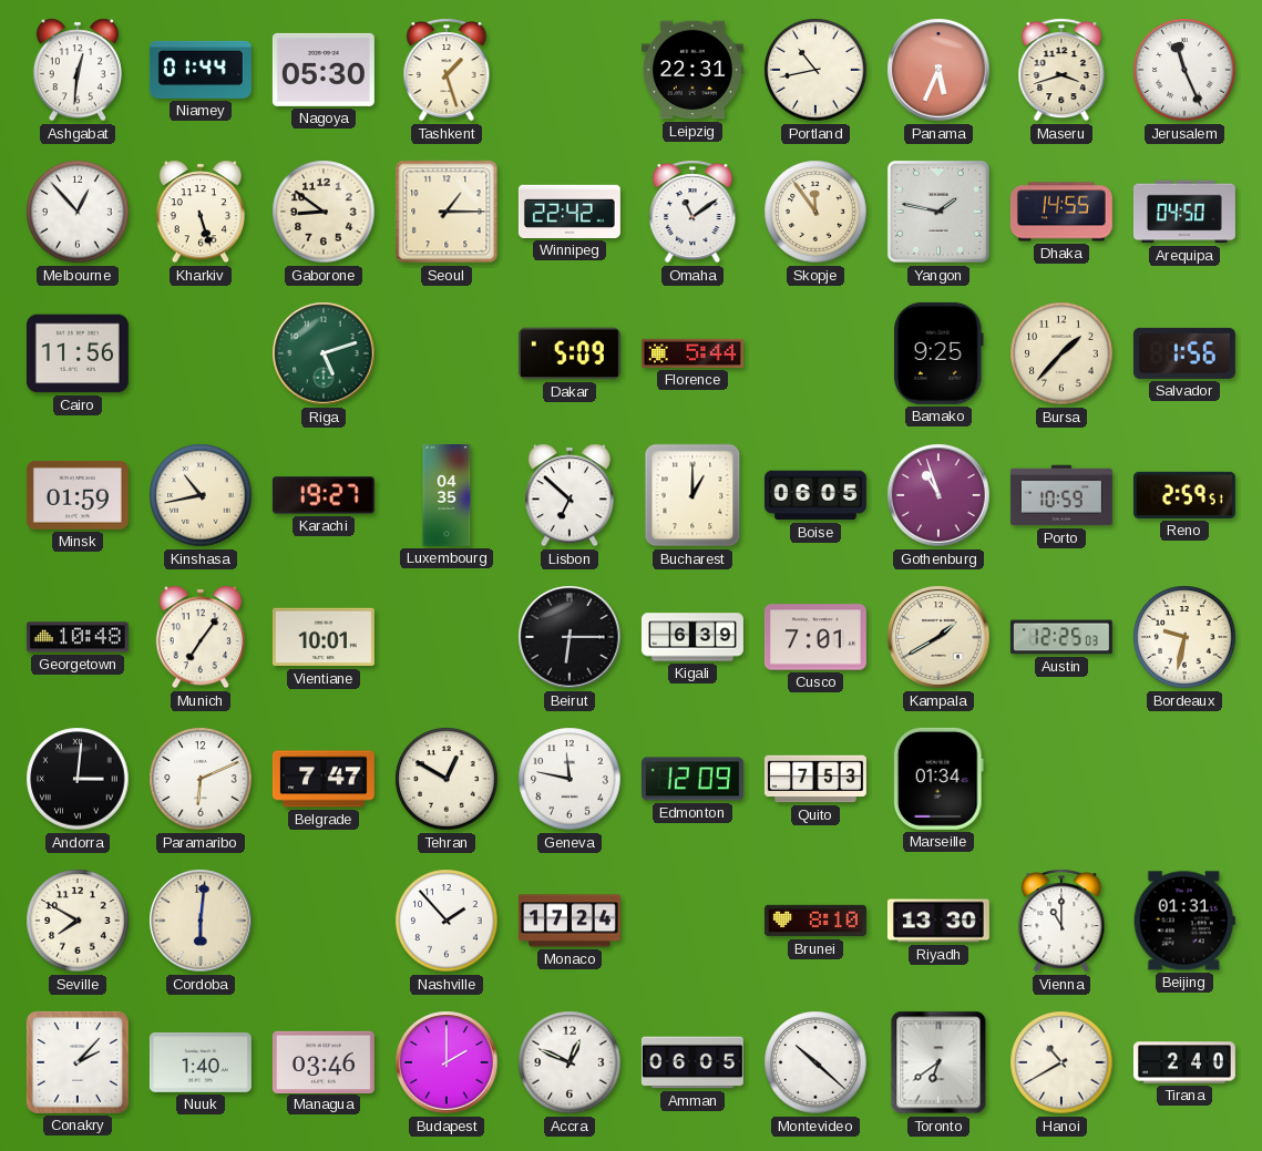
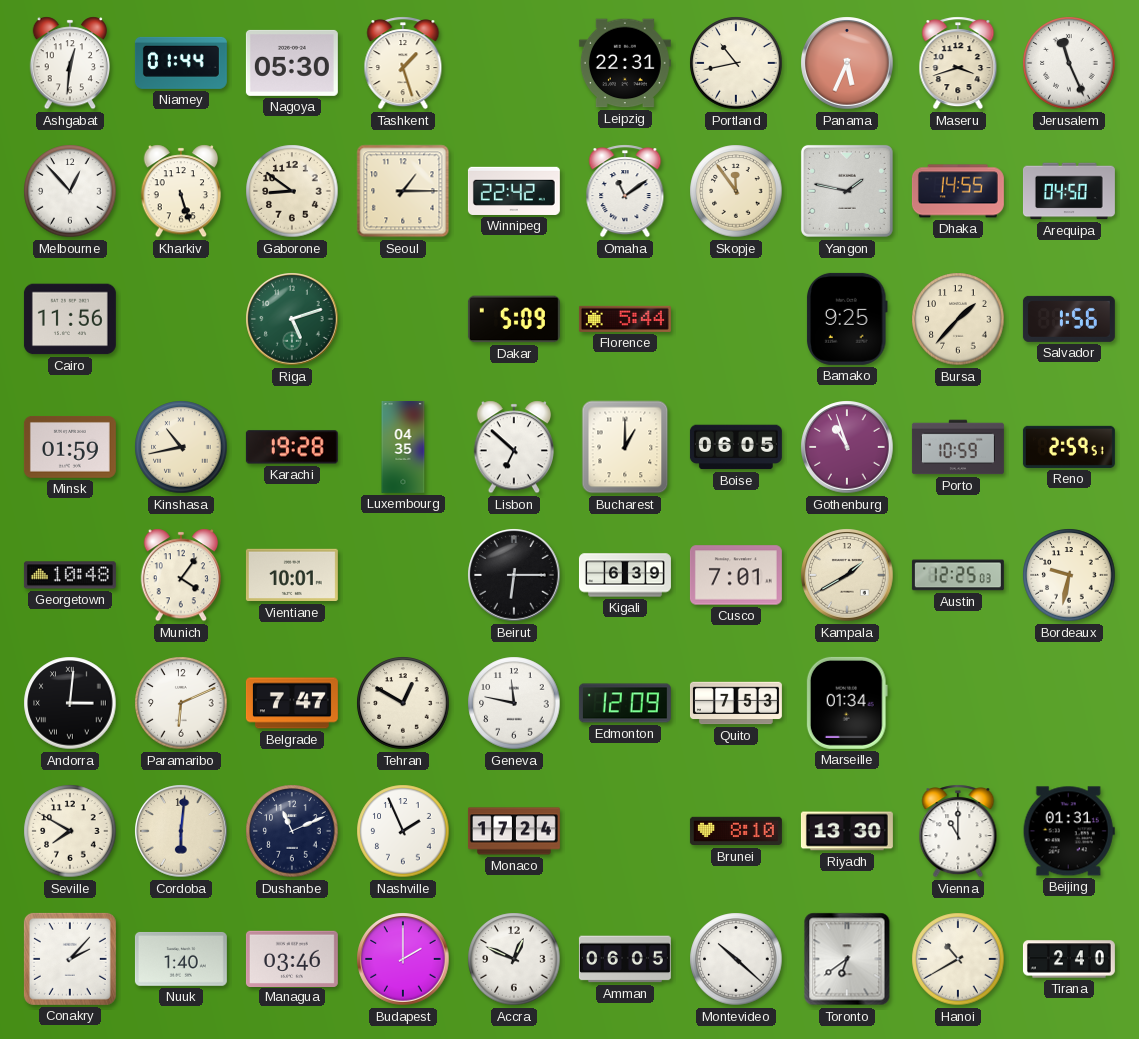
Karachi: 19:27 -> 19:28 (292, 447)
Munich: 7:06 -> 4:06 (180, 575)
Dushanbe: none -> 11:11 (292, 831)
Nashville: 1:53 -> 1:56 (403, 831)
